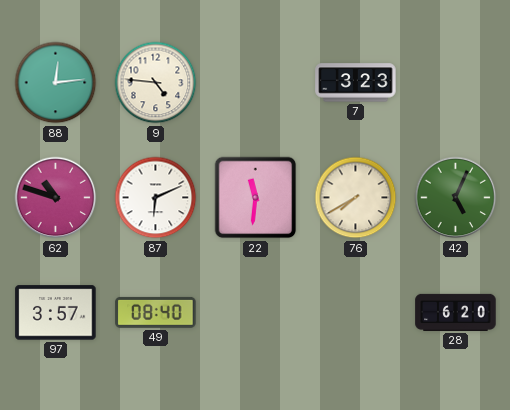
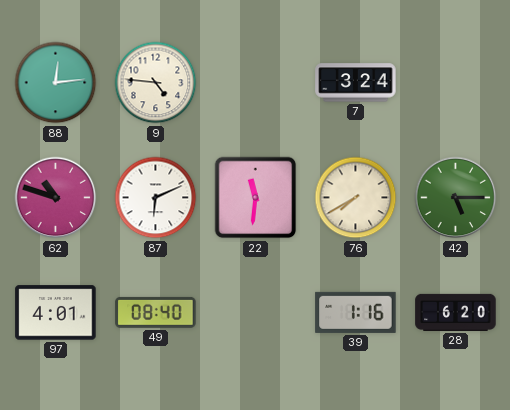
7: 3:23 -> 3:24 (356, 83)
42: 5:04 -> 5:15 (456, 198)
97: 3:57 -> 4:01 (56, 313)
39: none -> 1:16 (356, 312)
